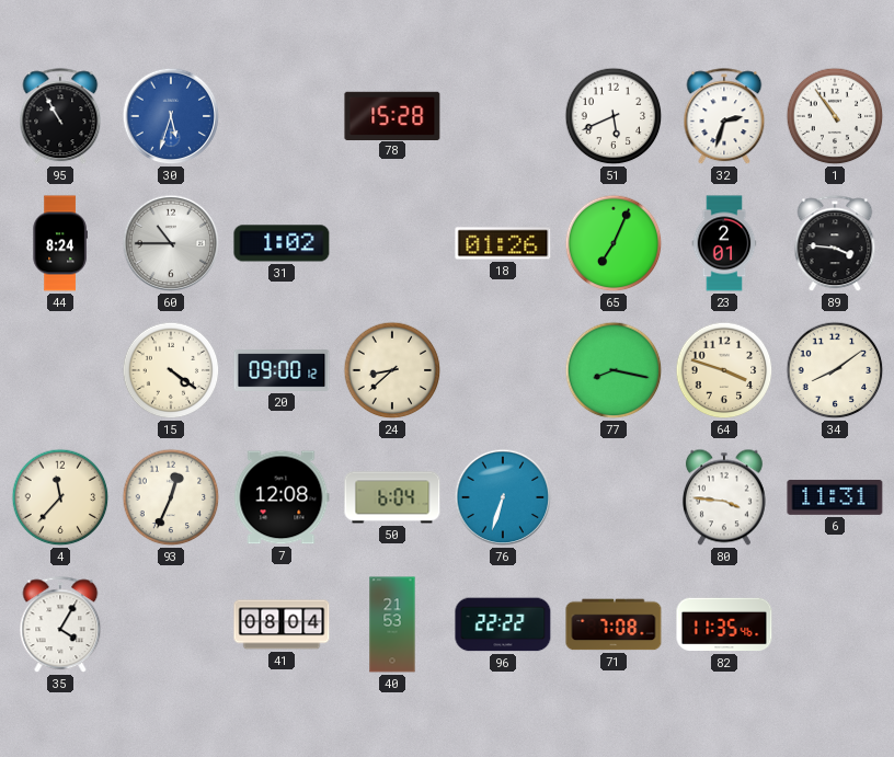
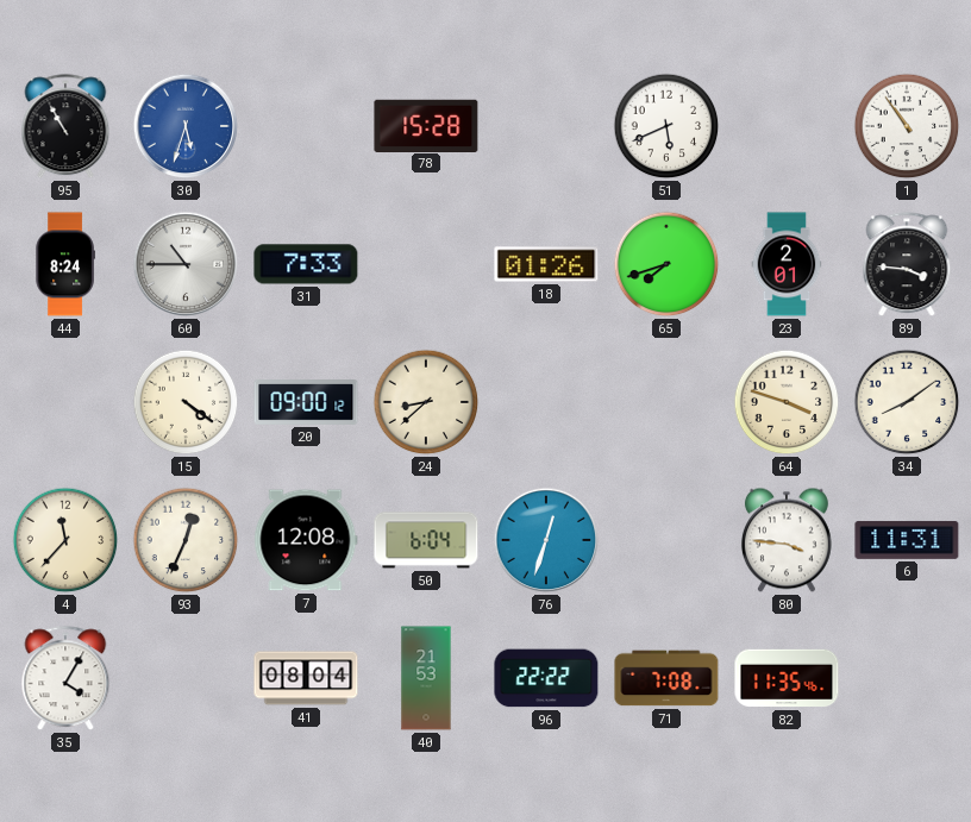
32: 2:33 -> none (724, 117)
31: 1:02 -> 7:33 (306, 264)
65: 7:04 -> 7:42 (666, 264)
77: 8:17 -> none (614, 370)
76: 6:33 -> 12:33 (546, 540)
